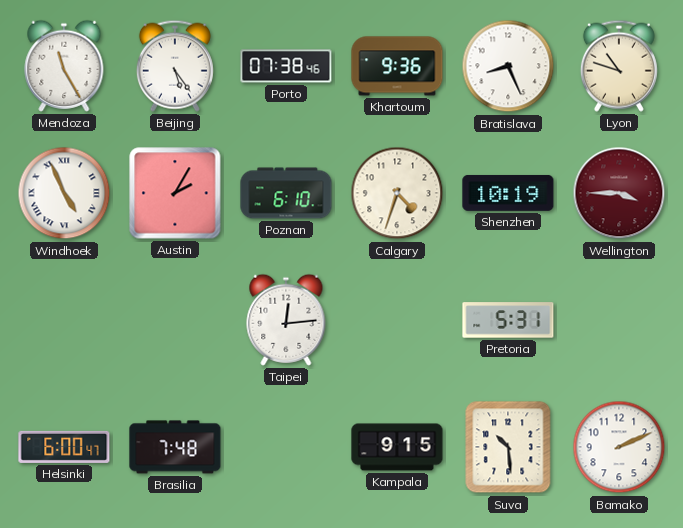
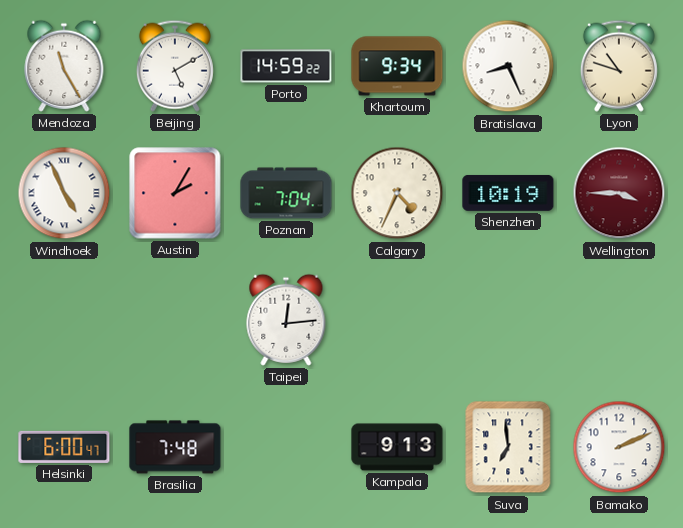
Beijing: 5:24 -> 5:10 (175, 66)
Porto: 07:38 -> 14:59 (286, 66)
Khartoum: 9:36 -> 9:34 (397, 66)
Poznan: 6:10 -> 7:04 (286, 193)
Calgary: 4:33 -> 4:34 (397, 193)
Pretoria: 5:31 -> none (508, 320)
Kampala: 9:15 -> 9:13 (397, 447)
Suva: 10:29 -> 6:59 (508, 447)
